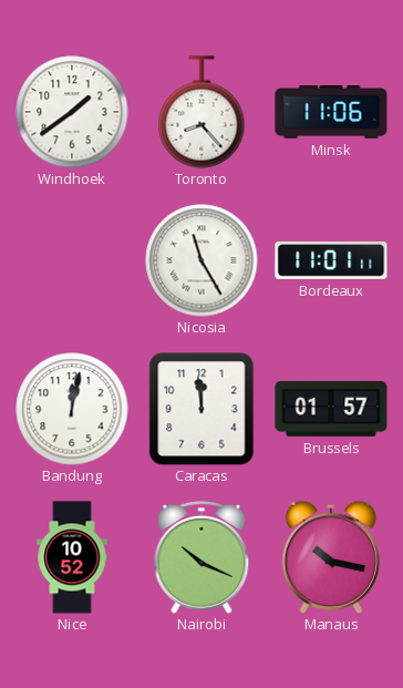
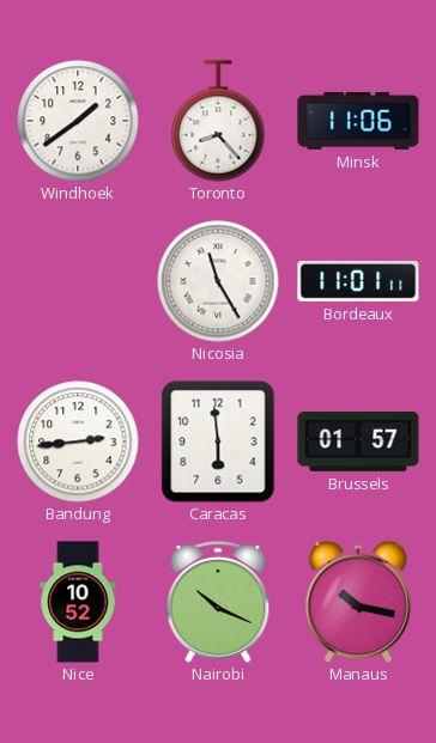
Bandung: 12:02 -> 2:44 (78, 441)
Caracas: 11:59 -> 5:59 (218, 441)
